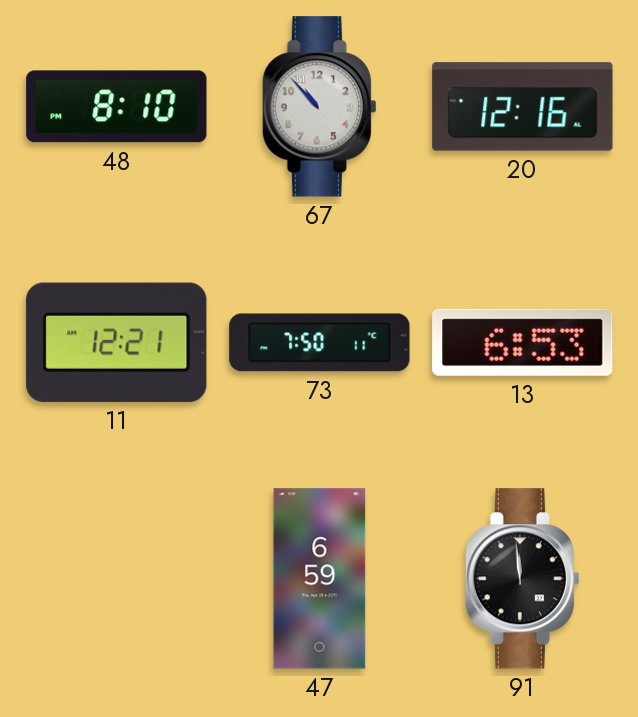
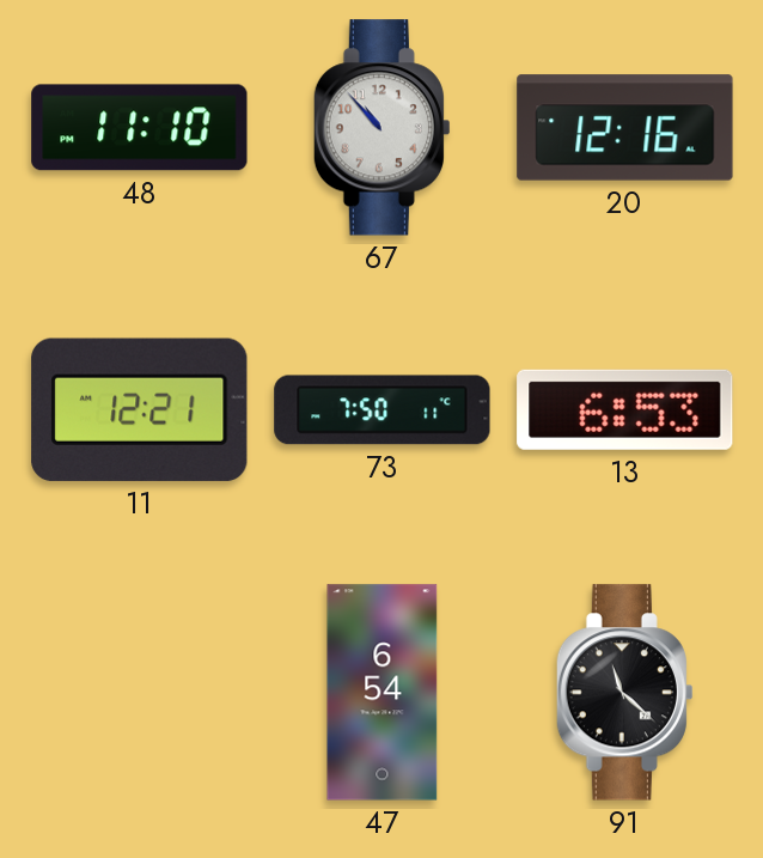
48: 8:10 -> 11:10 (140, 128)
47: 6:59 -> 6:54 (383, 693)
91: 11:59 -> 11:22 (624, 693)
